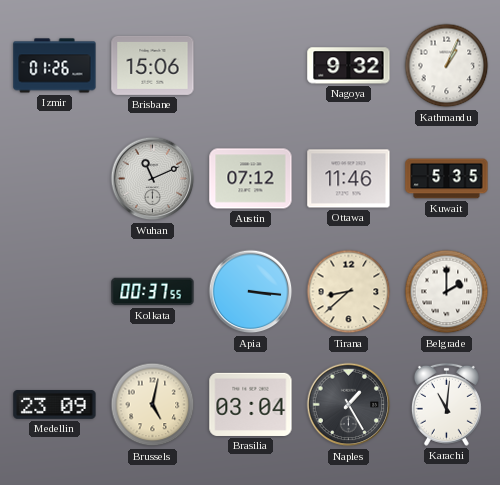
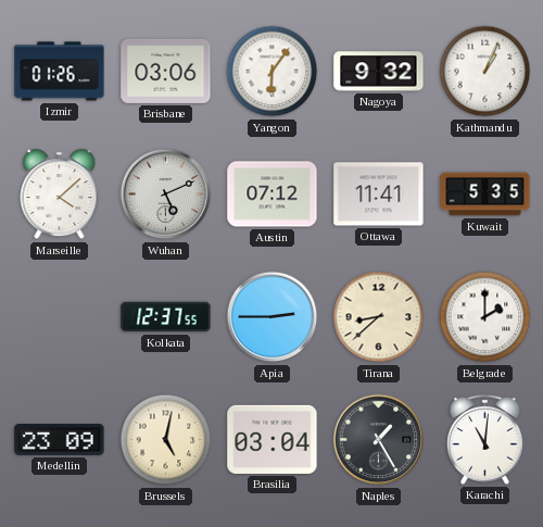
Brisbane: 15:06 -> 03:06 (166, 71)
Yangon: none -> 6:06 (273, 72)
Marseille: none -> 4:08 (60, 195)
Wuhan: 11:11 -> 5:11 (166, 195)
Ottawa: 11:46 -> 11:41 (379, 195)
Kolkata: 00:37 -> 12:37 (166, 317)
Apia: 3:16 -> 2:45 (273, 317)
